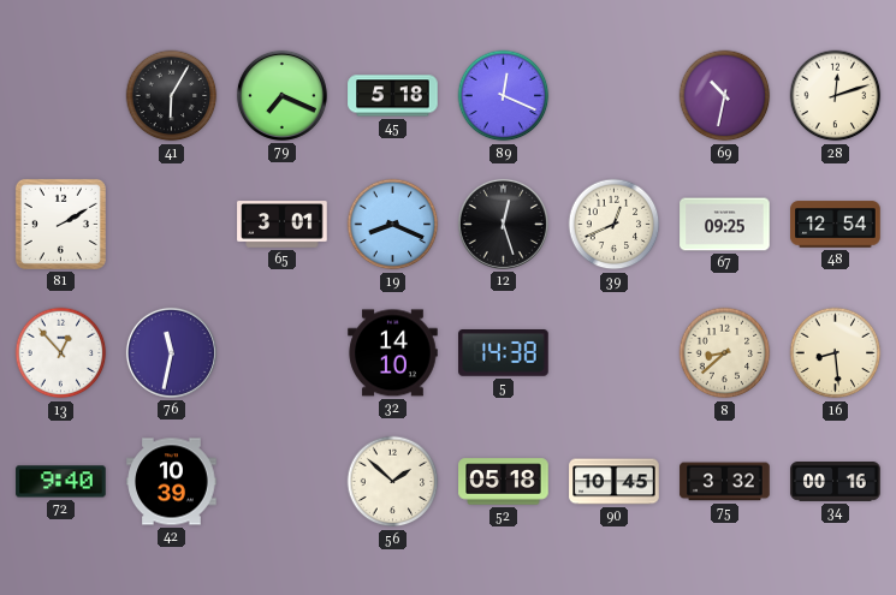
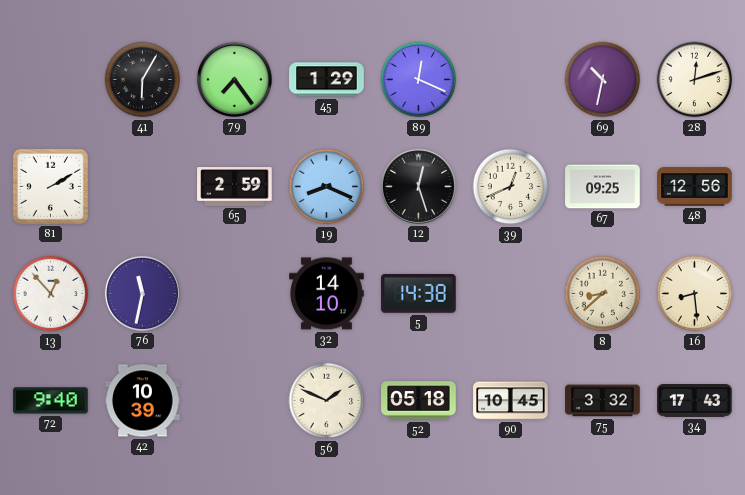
79: 7:19 -> 7:24 (234, 79)
45: 5:18 -> 1:29 (327, 80)
65: 3:01 -> 2:59 (235, 187)
48: 12:54 -> 12:56 (695, 187)
56: 1:52 -> 1:49 (327, 401)
34: 00:16 -> 17:43 (695, 401)
